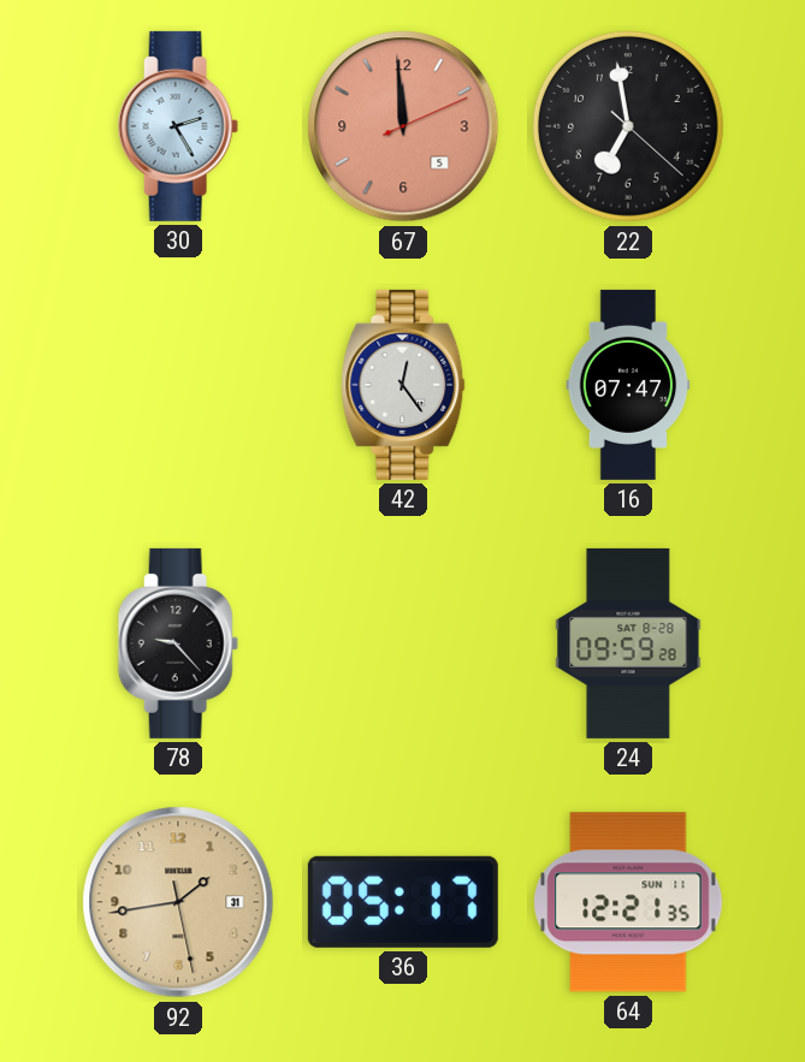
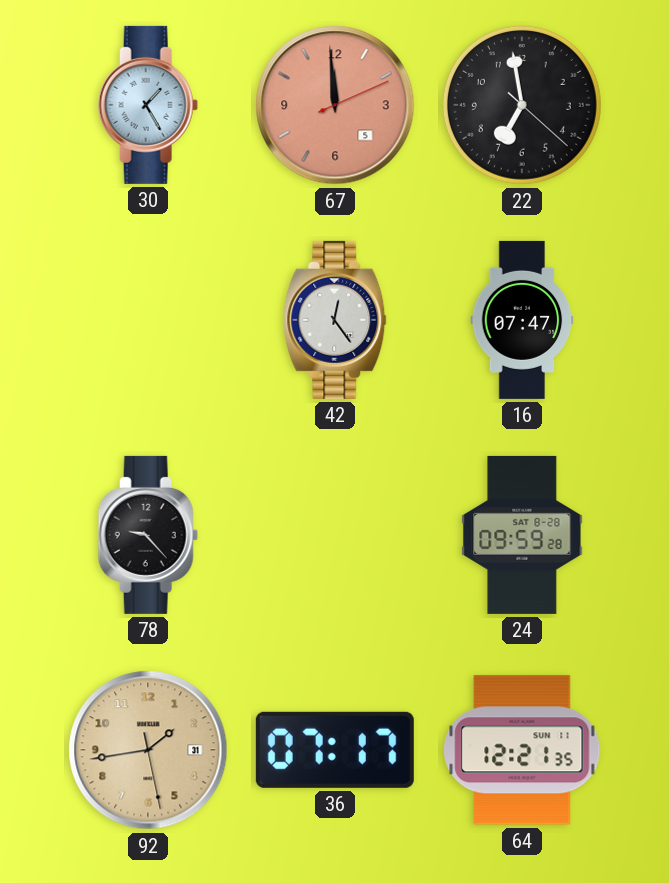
30: 2:25 -> 1:25 (148, 105)
36: 05:17 -> 07:17 (335, 750)
